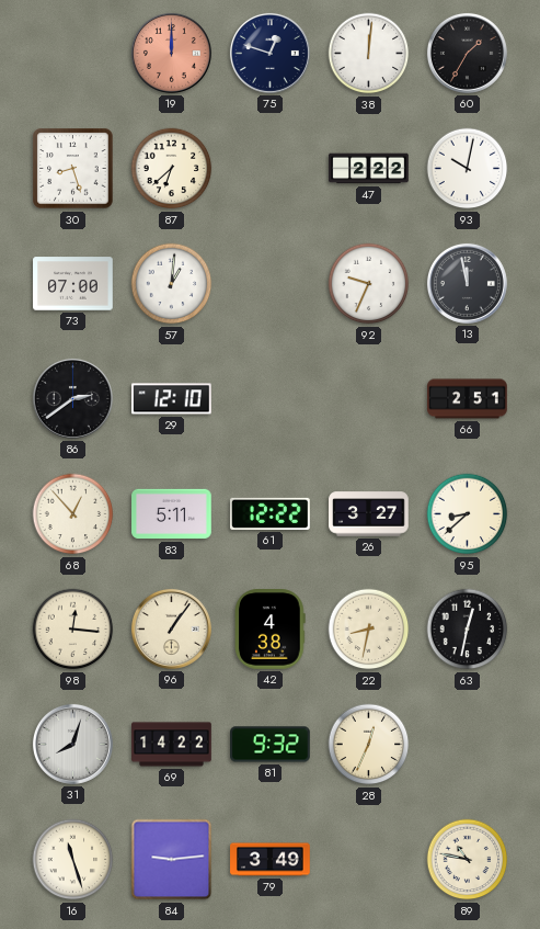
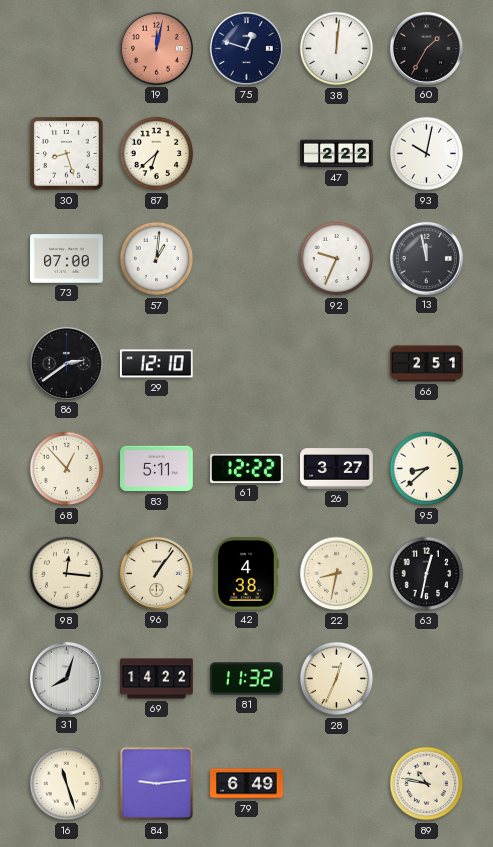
19: 12:00 -> 12:02 (156, 48)
81: 9:32 -> 11:32 (247, 679)
79: 3:49 -> 6:49 (247, 784)
